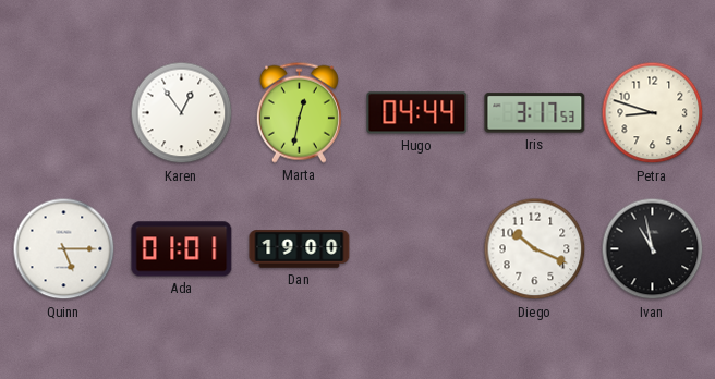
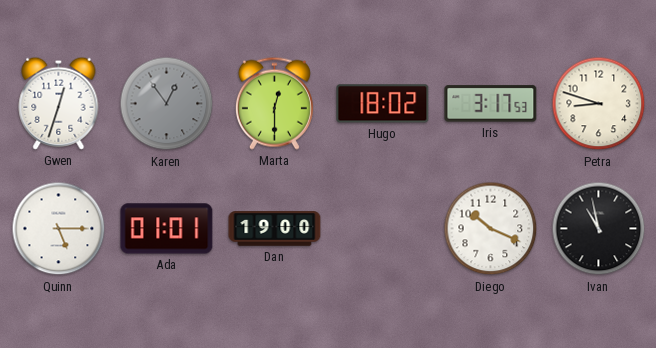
Gwen: none -> 12:33 (59, 103)
Karen dial: white -> grey (167, 104)
Marta: 12:32 -> 12:30 (274, 103)
Hugo: 04:44 -> 18:02 (383, 104)
